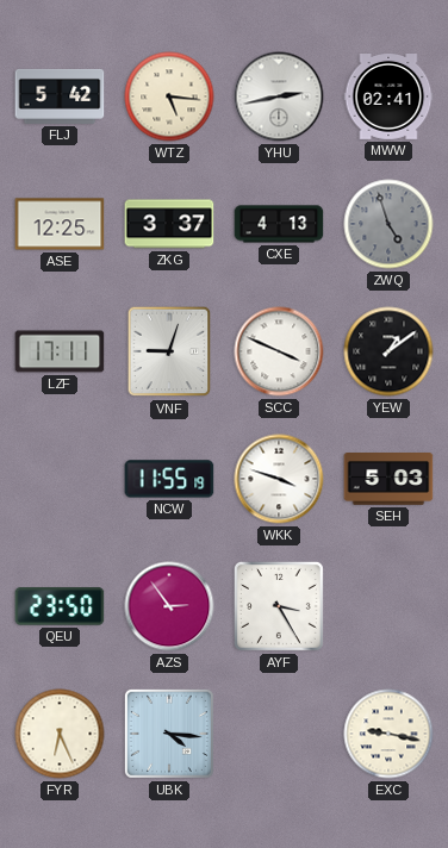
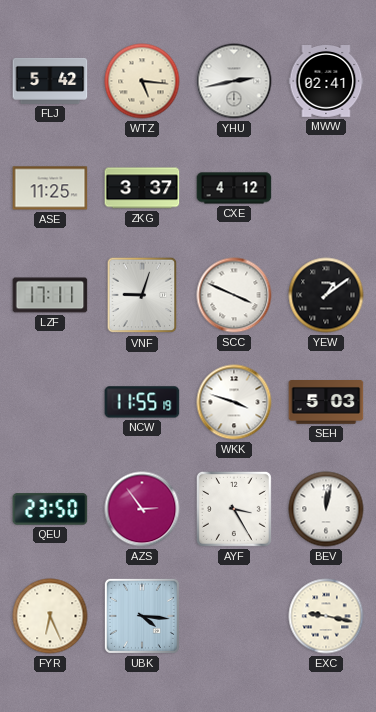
ASE: 12:25 -> 11:25 (50, 188)
CXE: 4:13 -> 4:12 (234, 188)
ZWQ: 4:57 -> none (388, 224)
BEV: none -> 12:02 (326, 509)
